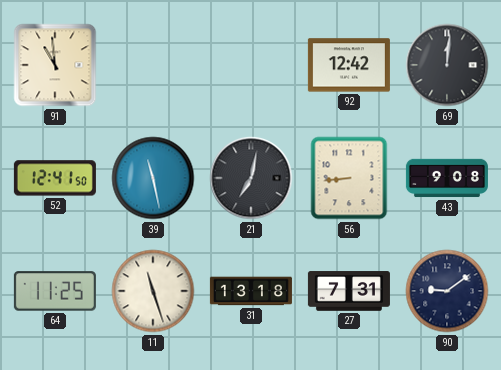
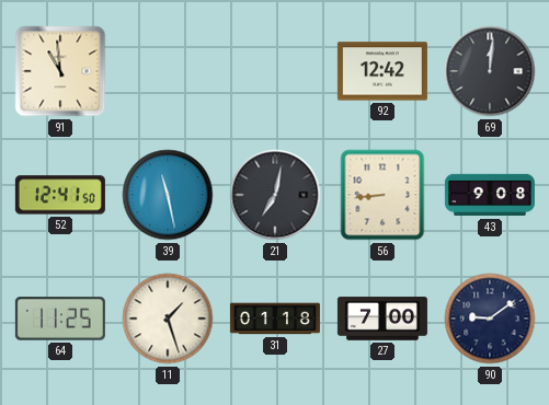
11: 11:27 -> 1:27 (168, 319)
31: 13:18 -> 01:18 (275, 319)
27: 7:31 -> 7:00 (382, 319)
